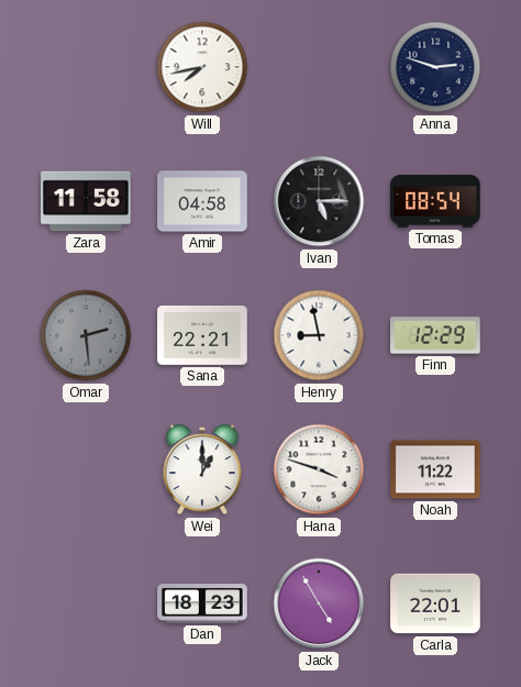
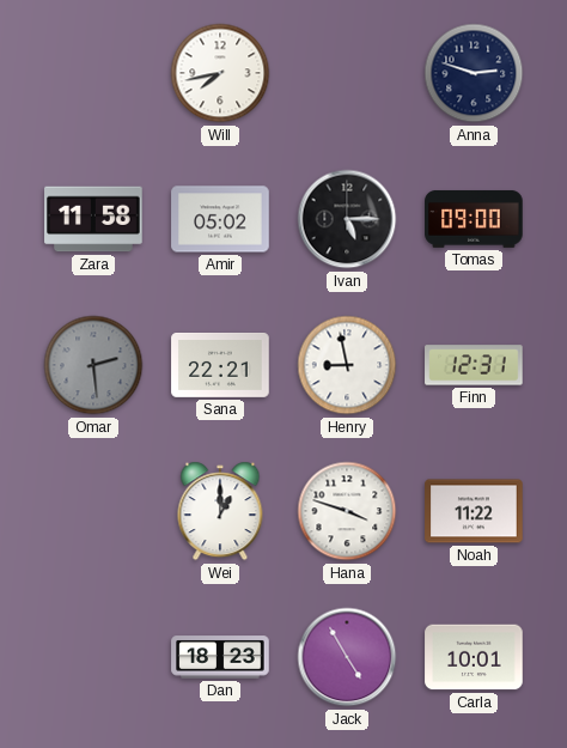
Amir: 04:58 -> 05:02 (220, 219)
Tomas: 08:54 -> 09:00 (474, 219)
Finn: 12:29 -> 12:31 (474, 365)
Carla: 22:01 -> 10:01 (474, 657)
